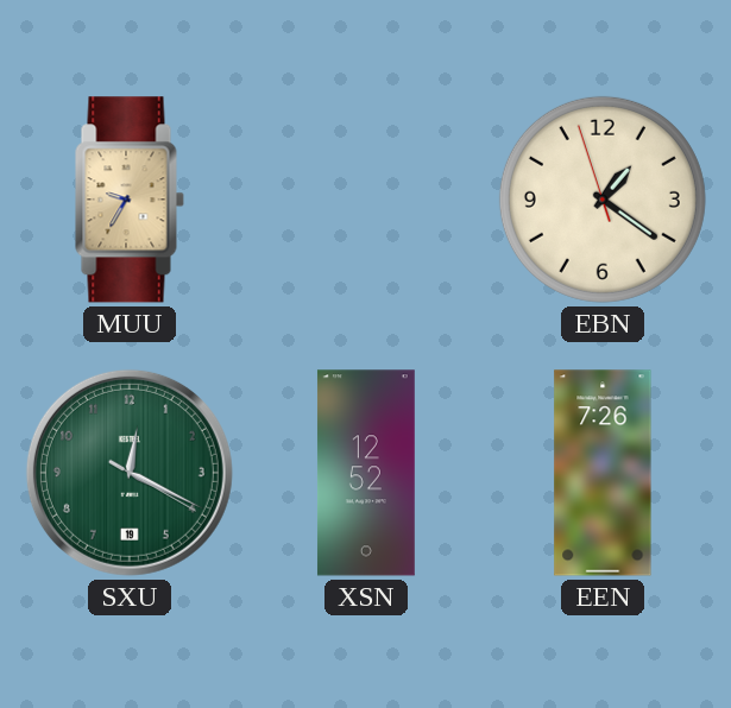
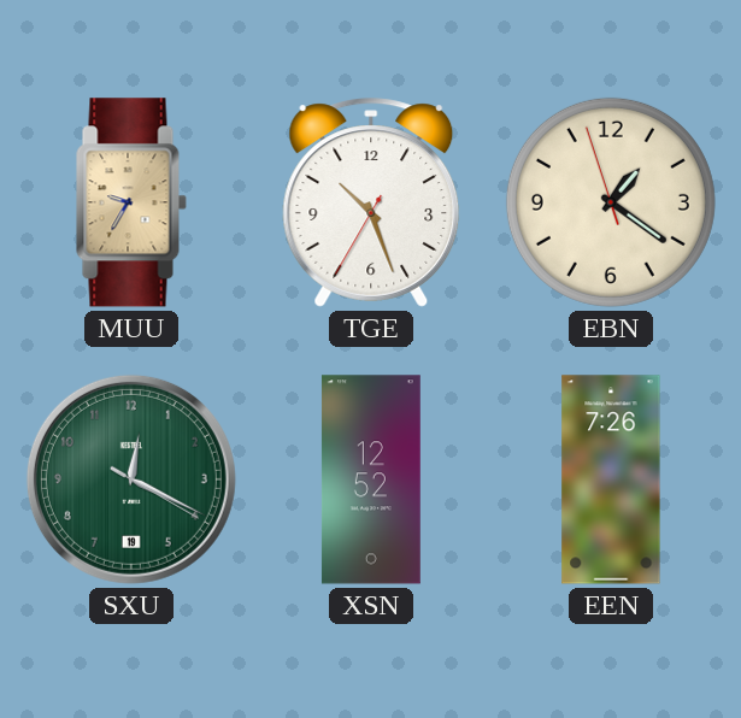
TGE: none -> 10:26 (371, 202)
